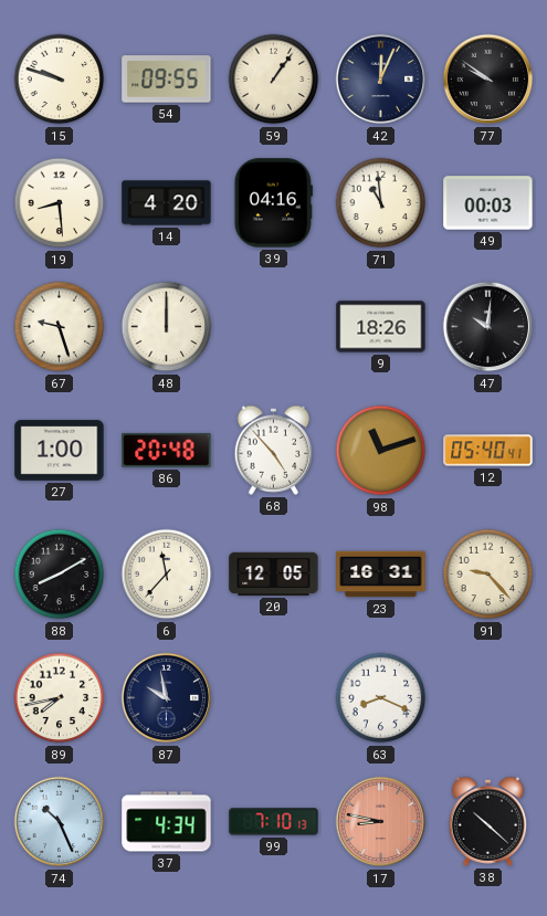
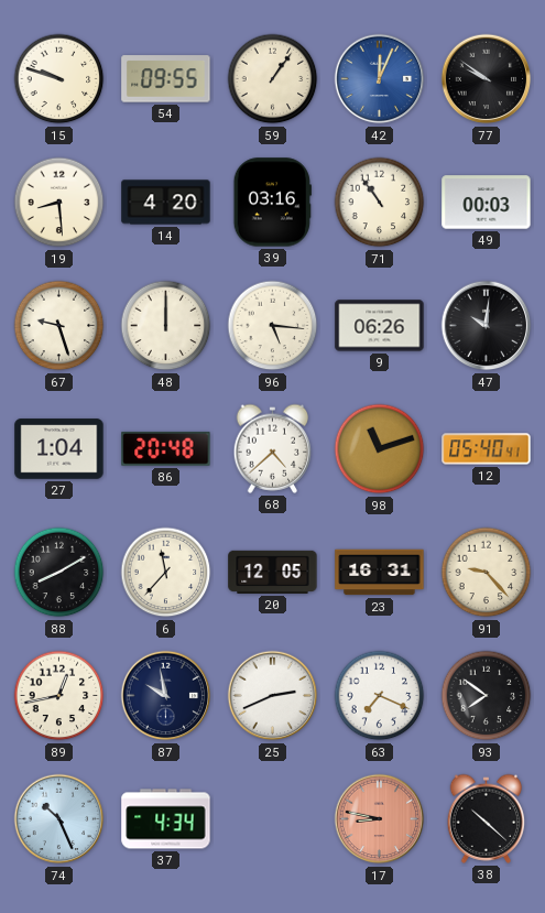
42 dial: navy -> blue (380, 79)
39: 04:16 -> 03:16 (272, 203)
71: 10:59 -> 10:54 (380, 203)
96: none -> 5:16 (273, 326)
9: 18:26 -> 06:26 (380, 326)
27: 1:00 -> 1:04 (59, 449)
68: 4:53 -> 4:38 (273, 448)
89: 7:43 -> 12:43 (59, 696)
25: none -> 2:41 (273, 696)
63: 8:19 -> 7:19 (380, 696)
93: none -> 7:51 (487, 696)
99: 7:10 -> none (274, 822)
